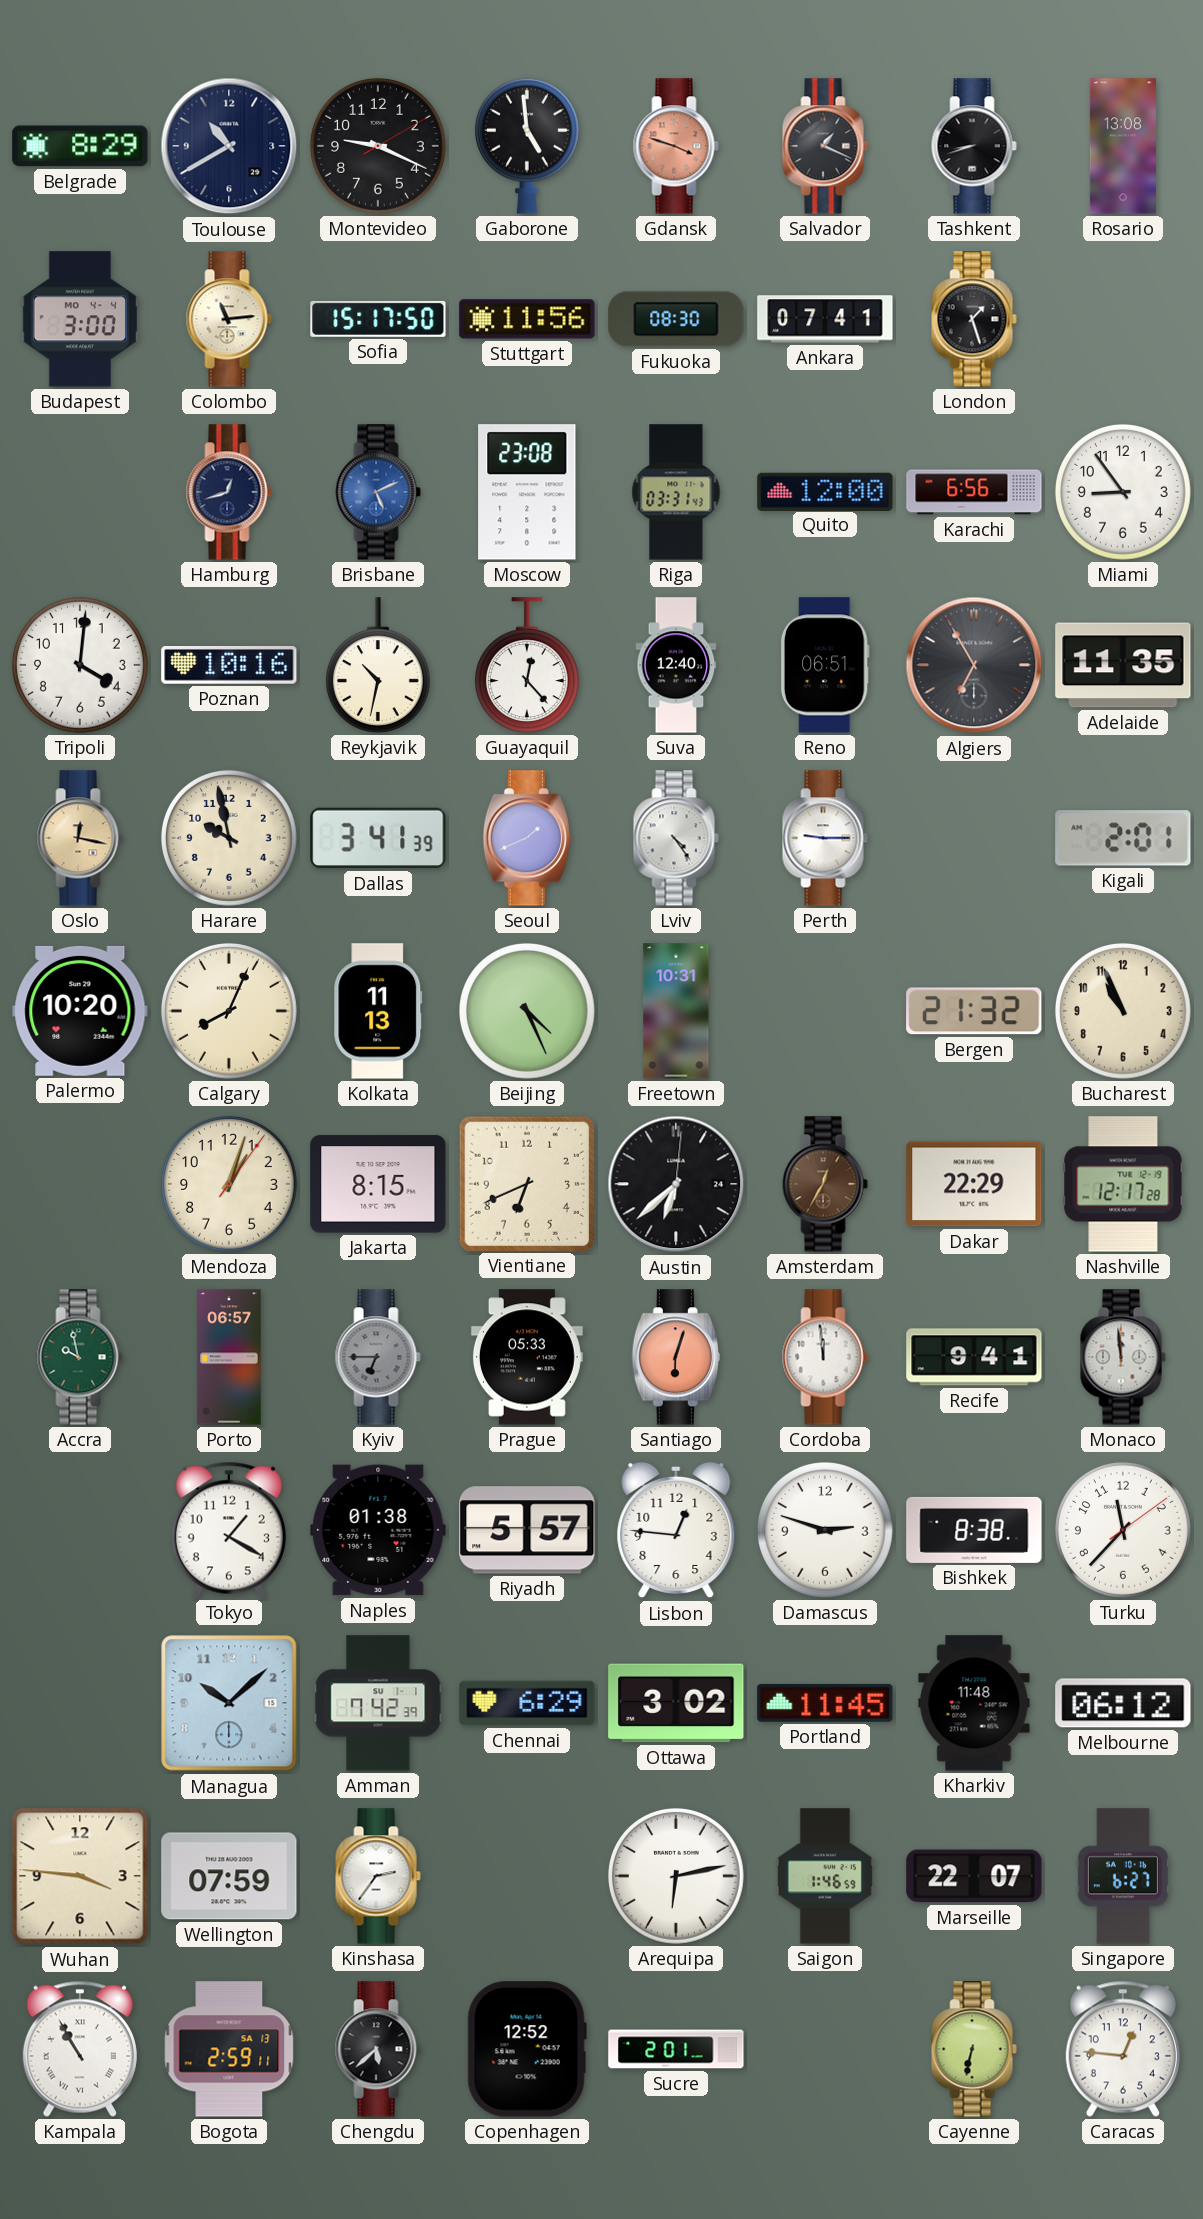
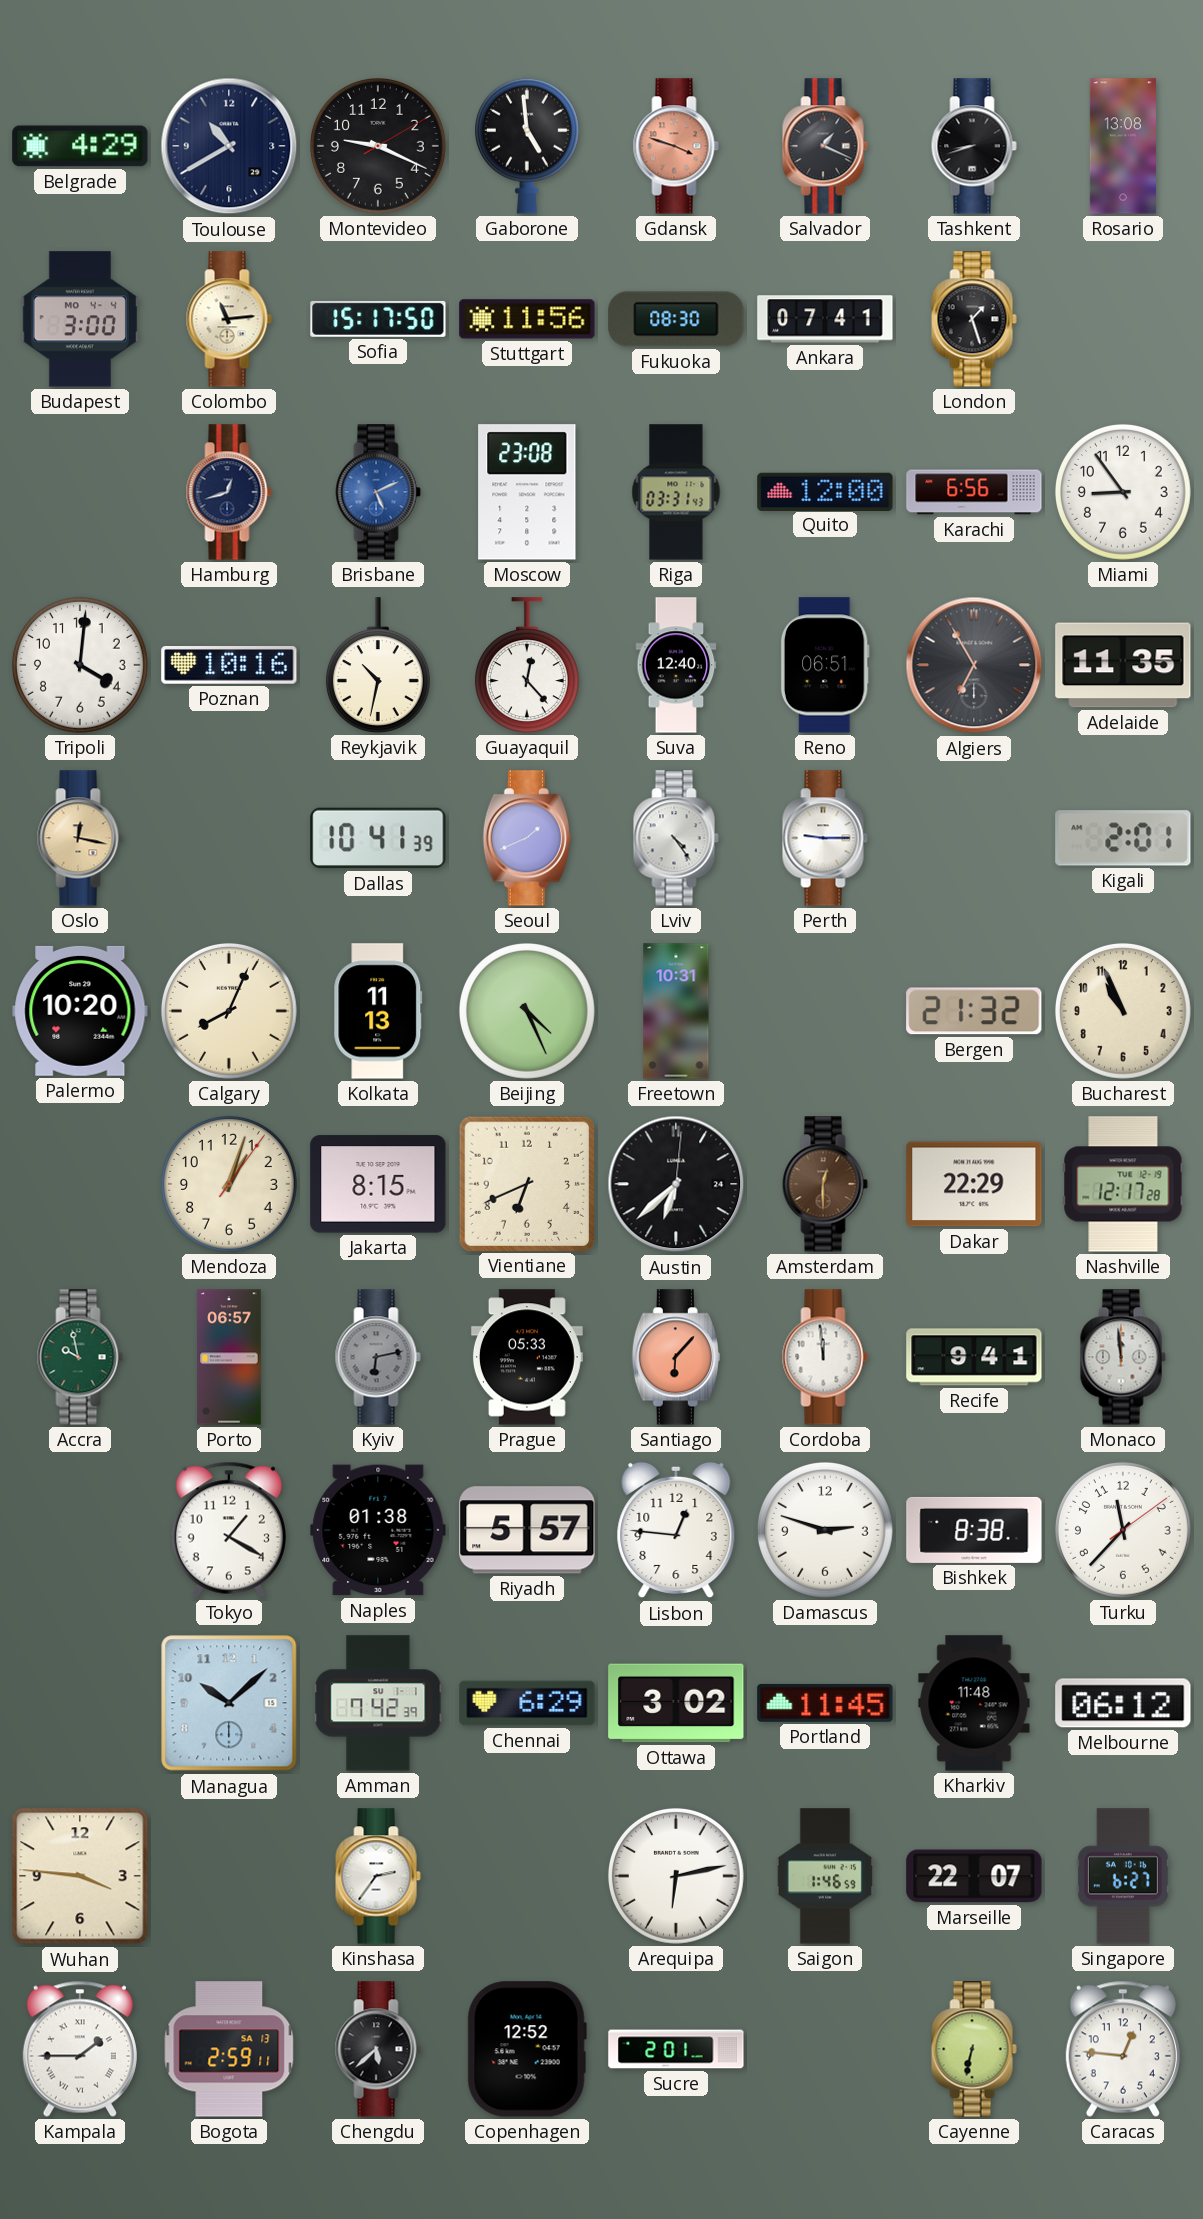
Belgrade: 8:29 -> 4:29 (80, 146)
Harare: 9:58 -> none (229, 838)
Dallas: 3:41 -> 10:41 (378, 838)
Amsterdam: 12:35 -> 12:30 (825, 1184)
Kyiv: 6:45 -> 6:13 (378, 1357)
Santiago: 6:03 -> 6:07 (676, 1357)
Wellington: 07:59 -> none (229, 1876)
Kampala: 10:55 -> 1:45 (80, 2049)
